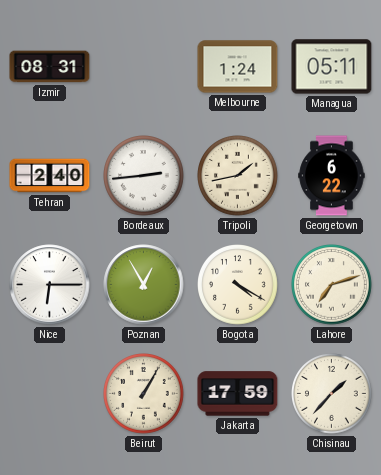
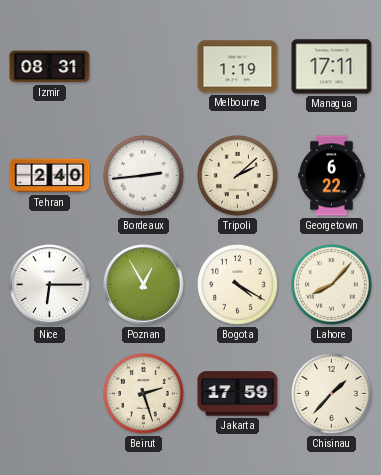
Melbourne: 1:24 -> 1:19 (238, 67)
Managua: 05:11 -> 17:11 (332, 67)
Tripoli: 1:43 -> 2:08 (238, 176)
Lahore: 7:12 -> 8:07 (332, 285)
Beirut: 1:05 -> 2:27 (144, 394)
